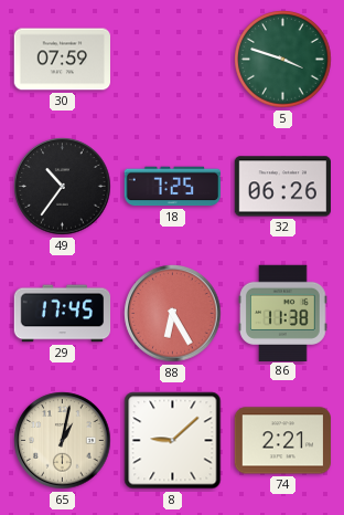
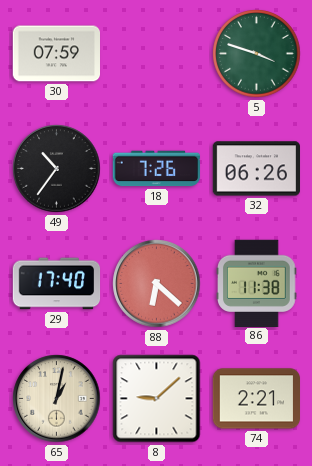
18: 7:25 -> 7:26 (156, 169)
29: 17:45 -> 17:40 (57, 284)
88: 6:25 -> 6:22 (157, 284)
